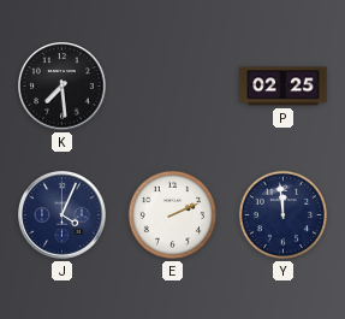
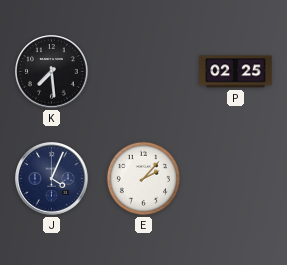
E: 2:11 -> 2:07 (143, 178)
Y: 11:59 -> none (282, 214)
